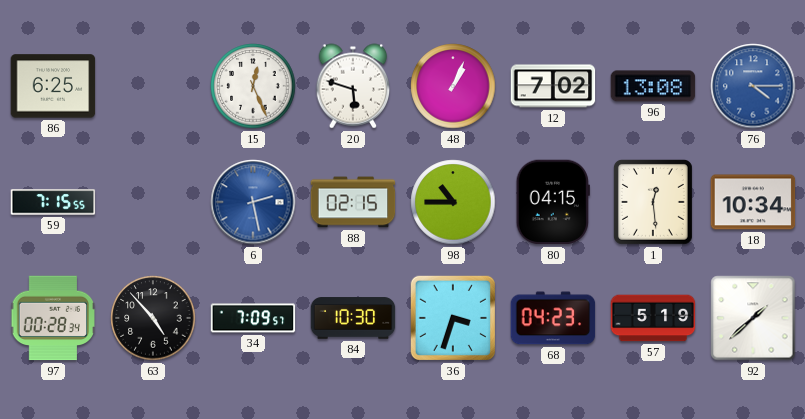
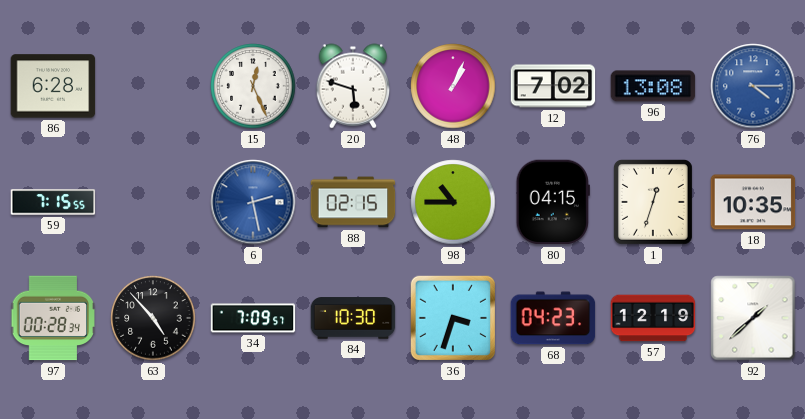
86: 6:25 -> 6:28 (53, 86)
1: 12:29 -> 12:33 (653, 202)
18: 10:34 -> 10:35 (753, 202)
57: 5:19 -> 12:19 (653, 318)
